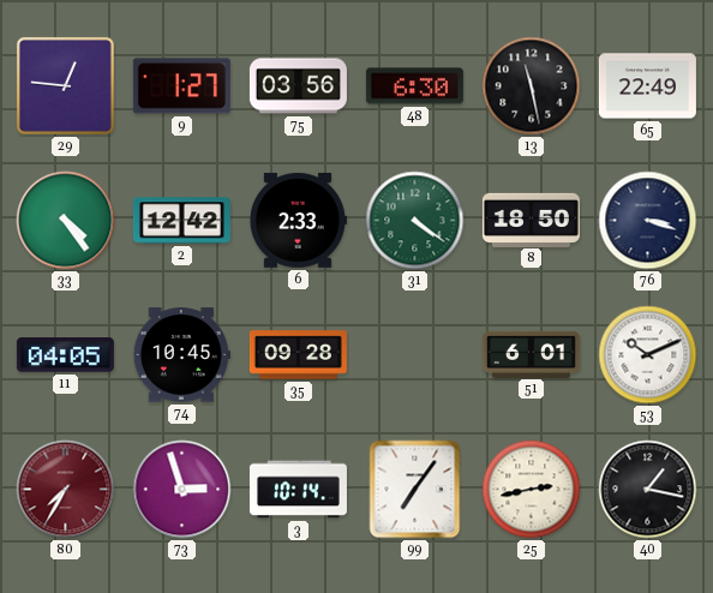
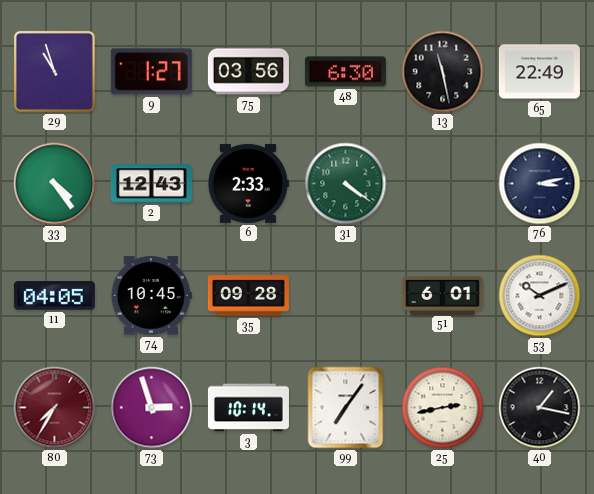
29: 12:46 -> 10:57 (54, 71)
2: 12:42 -> 12:43 (151, 184)
8: 18:50 -> none (531, 220)
76: 3:18 -> 3:13 (540, 184)
